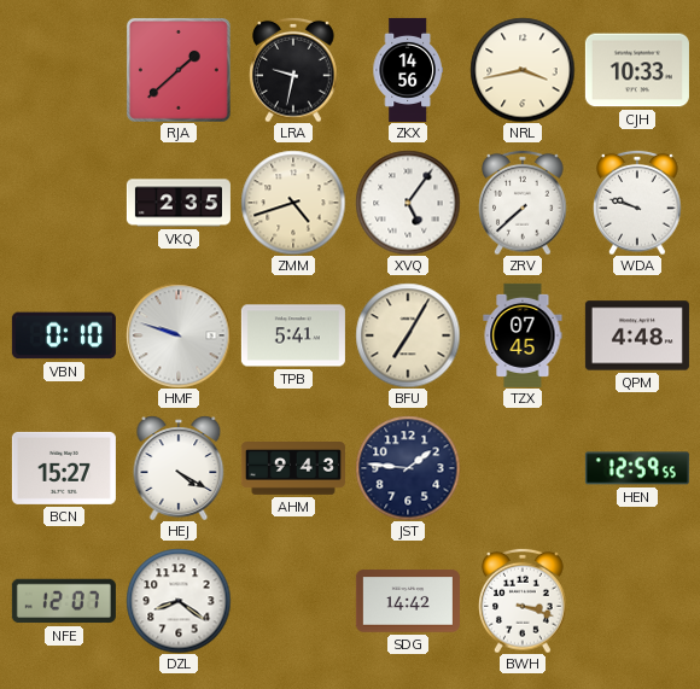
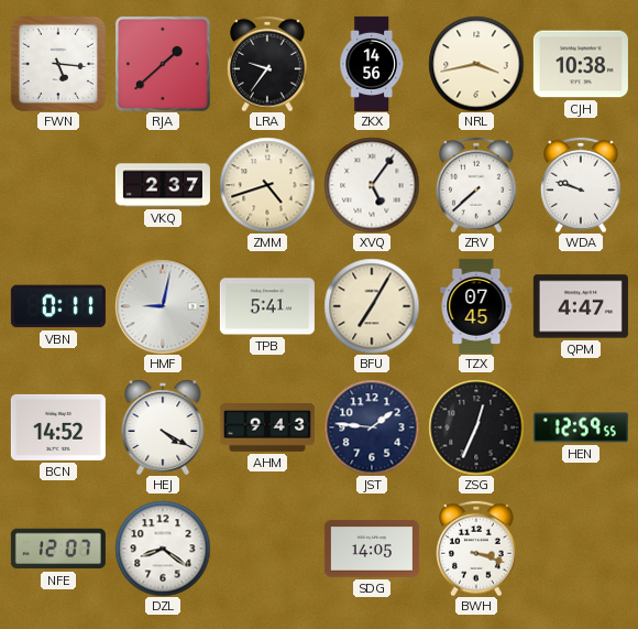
FWN: none -> 5:16 (58, 64)
LRA: 9:32 -> 9:36 (267, 64)
CJH: 10:33 -> 10:38 (581, 64)
VKQ: 2:35 -> 2:37 (163, 185)
VBN: 0:10 -> 0:11 (58, 306)
HMF: 9:48 -> 9:02 (163, 306)
QPM: 4:48 -> 4:47 (581, 306)
BCN: 15:27 -> 14:52 (58, 427)
ZSG: none -> 12:34 (476, 427)
SDG: 14:42 -> 14:05 (372, 549)
